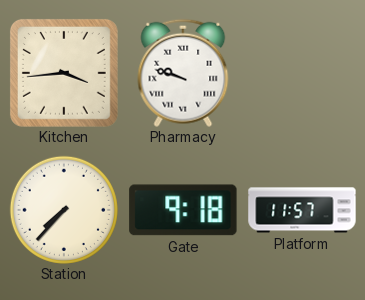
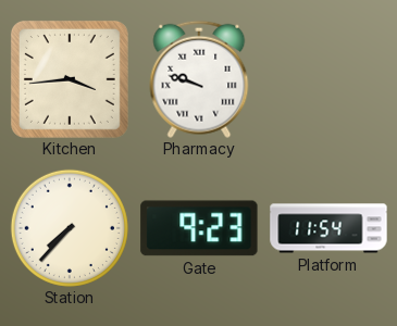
Gate: 9:18 -> 9:23 (199, 228)
Platform: 11:57 -> 11:54 (328, 228)
